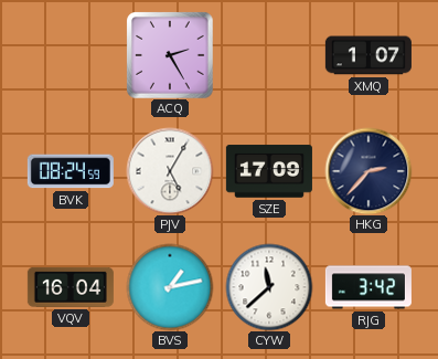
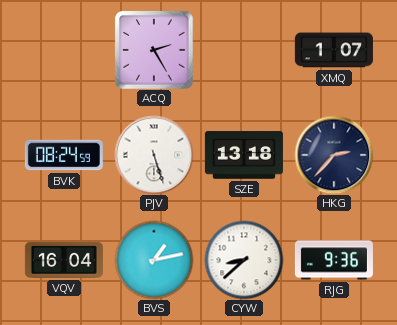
PJV: 5:05 -> 5:27 (154, 155)
SZE: 17:09 -> 13:18 (244, 155)
CYW: 11:38 -> 8:38 (244, 260)
RJG: 3:42 -> 9:36 (334, 260)
